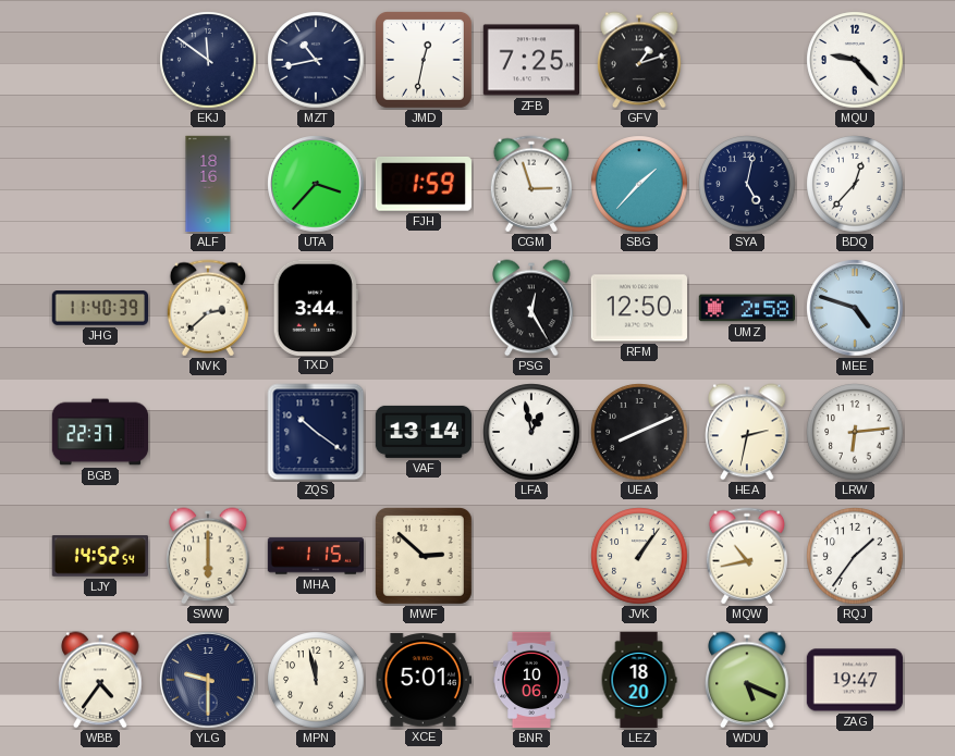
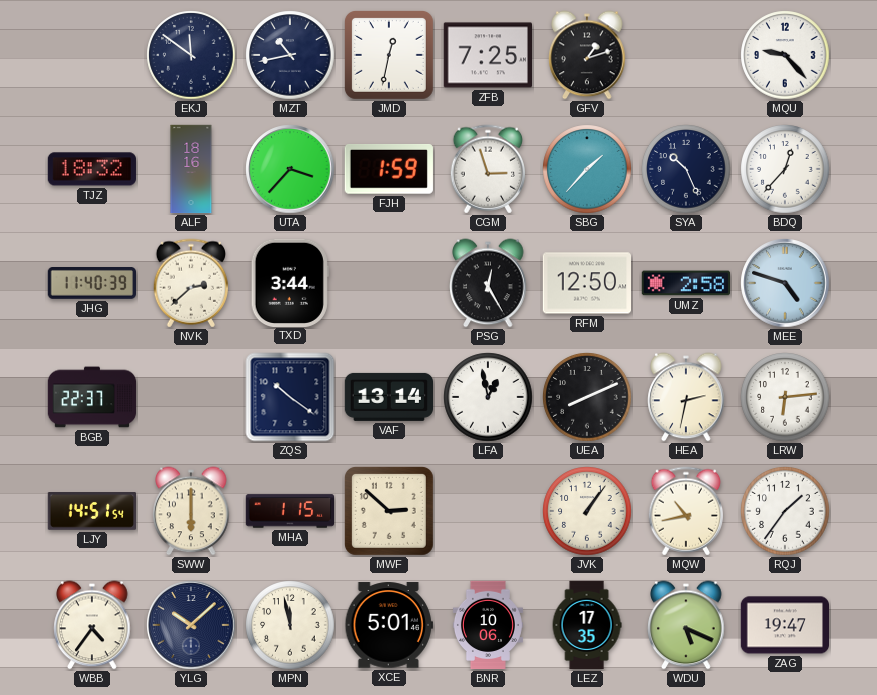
TJZ: none -> 18:32 (92, 169)
SYA: 5:02 -> 10:26 (686, 169)
LJY: 14:52 -> 14:51 (91, 511)
YLG: 9:30 -> 10:08 (191, 625)
LEZ: 18:20 -> 17:35 (587, 625)
